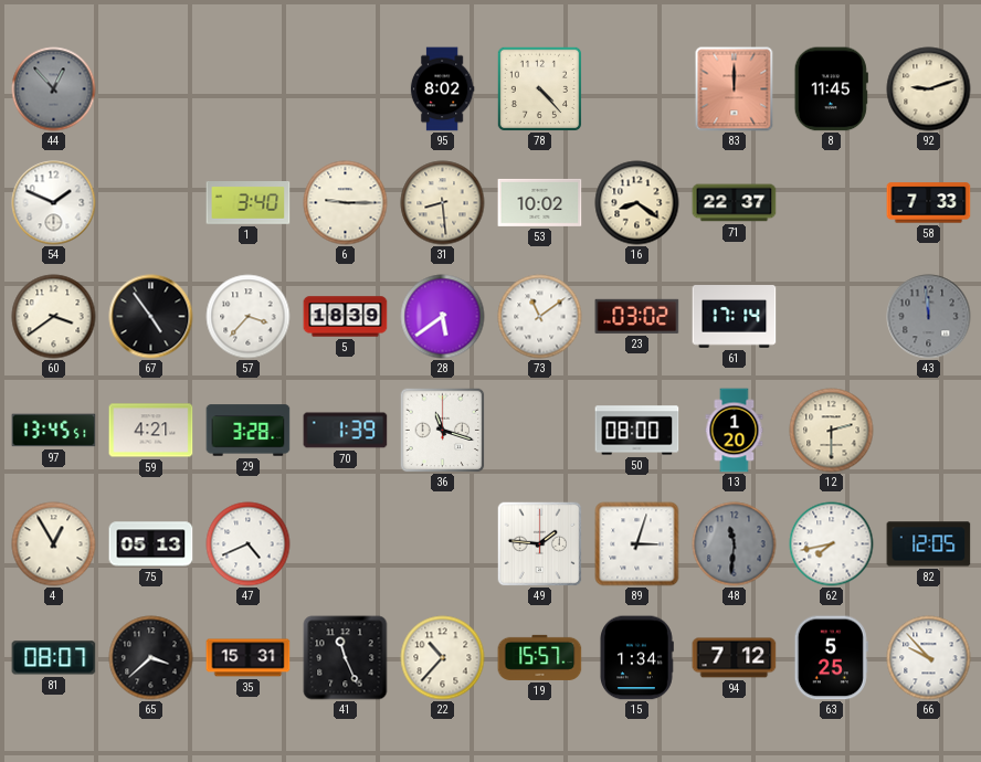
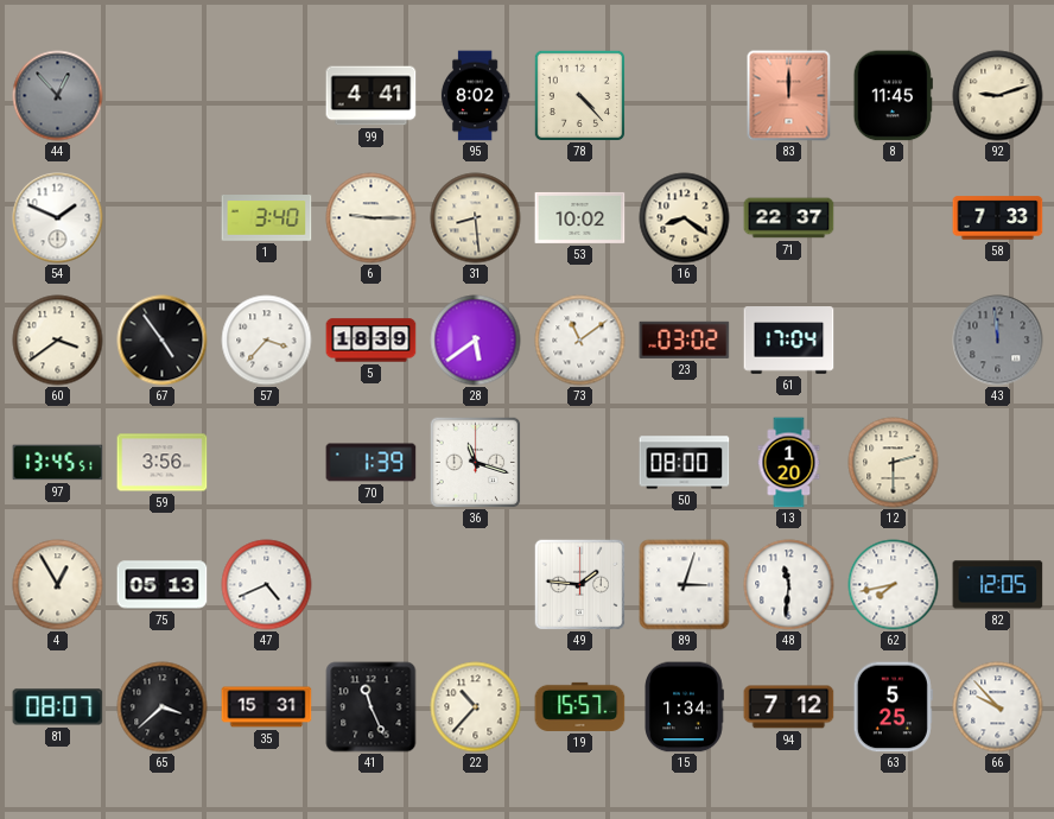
99: none -> 4:41 (372, 96)
61: 17:14 -> 17:04 (789, 341)
59: 4:21 -> 3:56 (163, 463)
29: 3:28 -> none (249, 431)
48 dial: grey -> white (789, 585)
